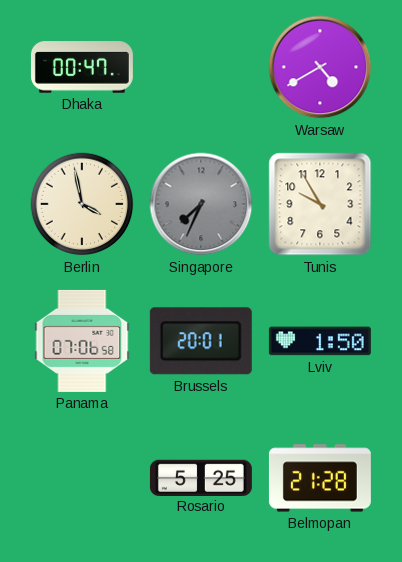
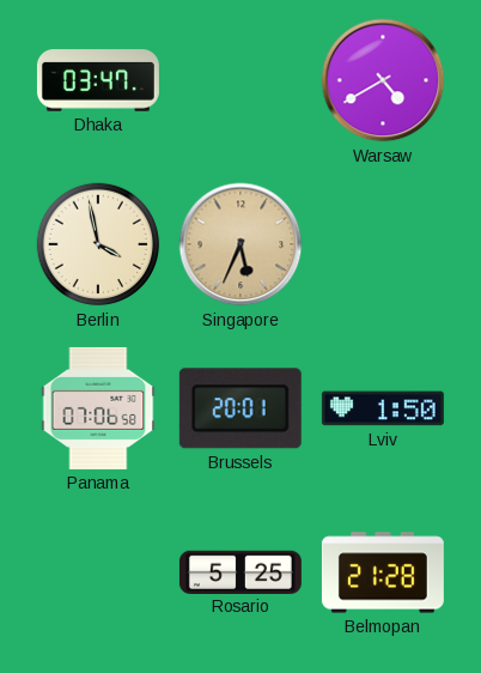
Dhaka: 00:47 -> 03:47 (98, 80)
Singapore: 7:34 -> 5:34 (240, 244)
Singapore dial: grey -> champagne (240, 244)
Tunis: 9:55 -> none (320, 204)
